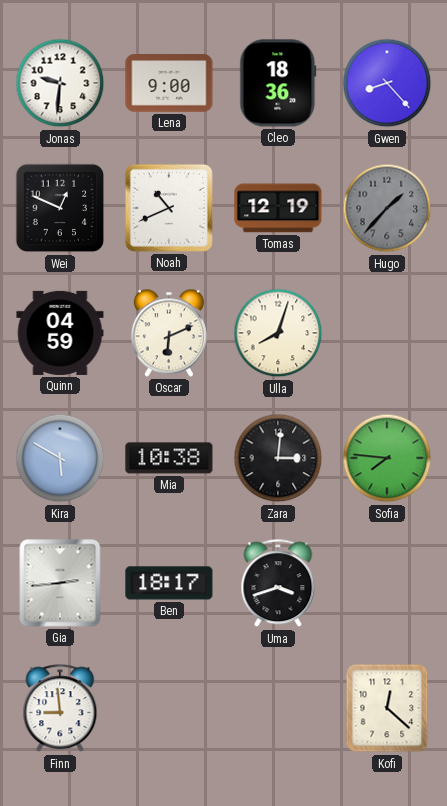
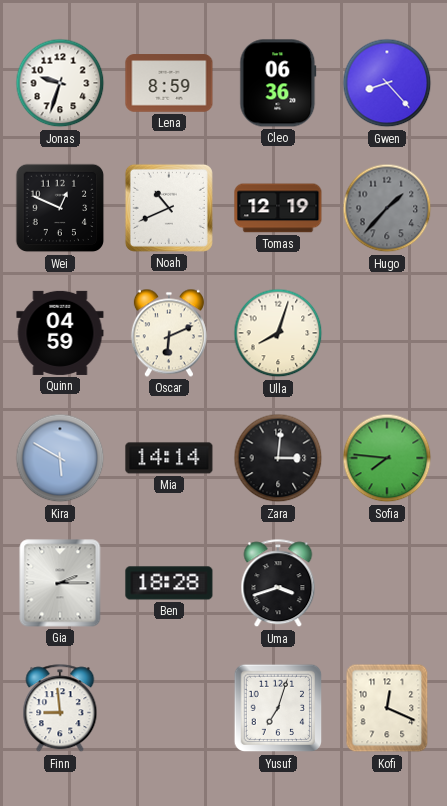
Jonas: 9:31 -> 9:33 (60, 83)
Lena: 9:00 -> 8:59 (169, 83)
Cleo: 18:36 -> 06:36 (278, 83)
Mia: 10:38 -> 14:14 (169, 458)
Gia: 2:44 -> 2:15 (60, 583)
Ben: 18:17 -> 18:28 (169, 583)
Yusuf: none -> 7:03 (278, 708)
Kofi: 12:22 -> 12:19 (387, 708)
